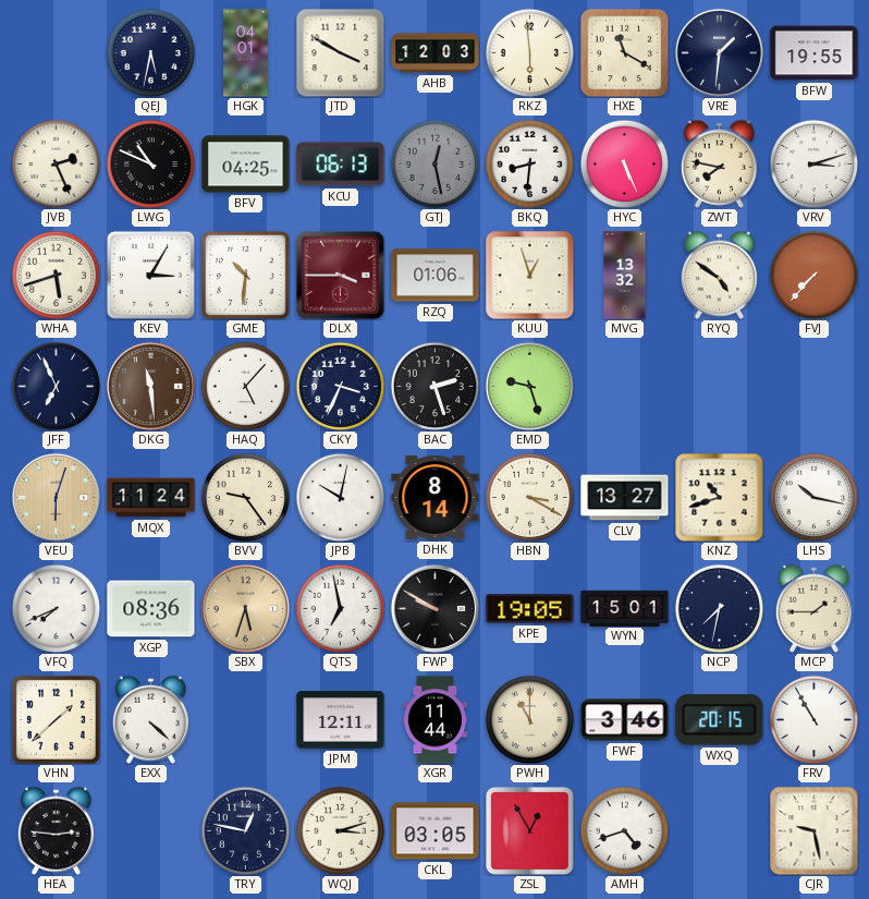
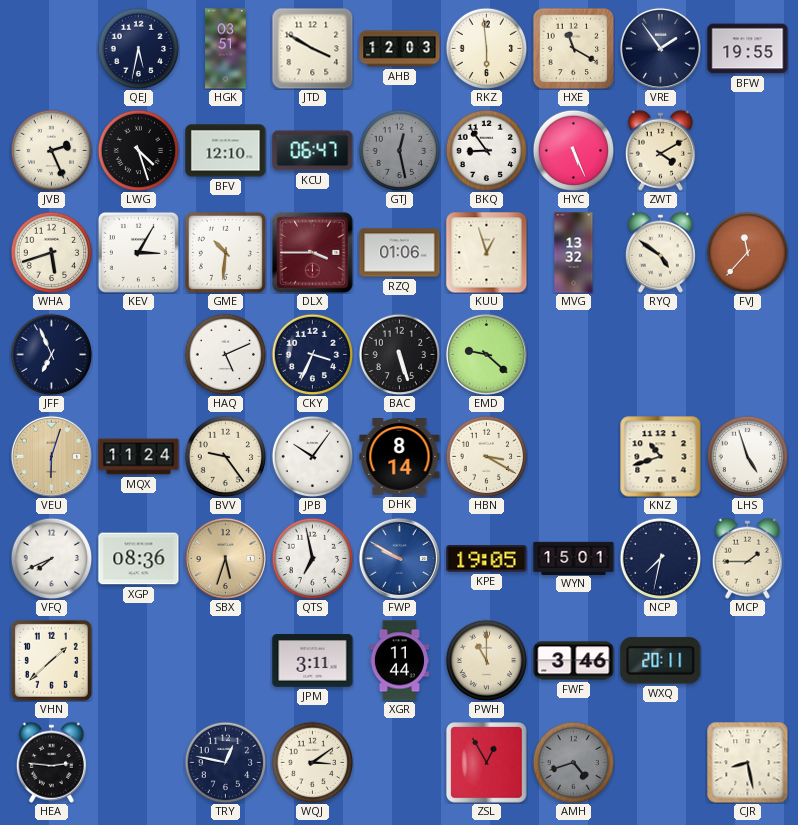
HGK: 04:01 -> 03:51 (226, 49)
VRE: 1:31 -> 1:54 (660, 48)
LWG: 10:49 -> 4:27 (138, 150)
BFV: 04:25 -> 12:10 (226, 151)
KCU: 06:13 -> 06:47 (313, 151)
BKQ: 8:31 -> 8:54 (486, 150)
ZWT: 7:47 -> 4:10 (660, 150)
VRV: 3:12 -> none (813, 163)
FVJ: 7:37 -> 11:37 (747, 252)
DKG: 11:29 -> none (150, 386)
HAQ: 5:07 -> 5:11 (225, 354)
BAC: 2:27 -> 5:27 (399, 354)
EMD: 9:27 -> 9:22 (486, 354)
JPB: 10:02 -> 10:06 (312, 456)
CLV: 13:27 -> none (625, 498)
LHS: 10:17 -> 4:57 (747, 456)
FWP dial: black -> blue (399, 558)
EXX: 4:22 -> none (150, 719)
JPM: 12:11 -> 3:11 (313, 661)
WXQ: 20:15 -> 20:11 (661, 661)
FRV: 10:55 -> none (813, 719)
WQJ: 3:12 -> 3:09 (312, 762)
CKL: 03:05 -> none (436, 831)
AMH dial: white -> grey (573, 762)
CJR: 9:28 -> 8:28 (748, 763)
